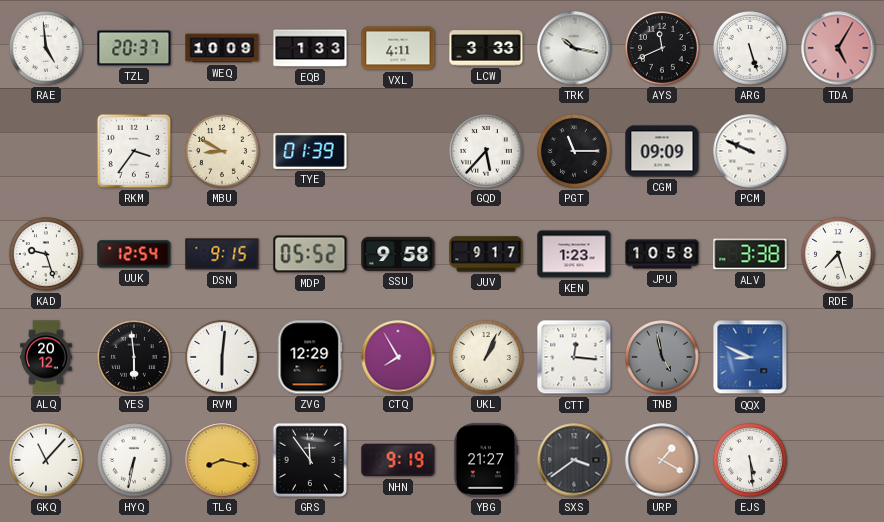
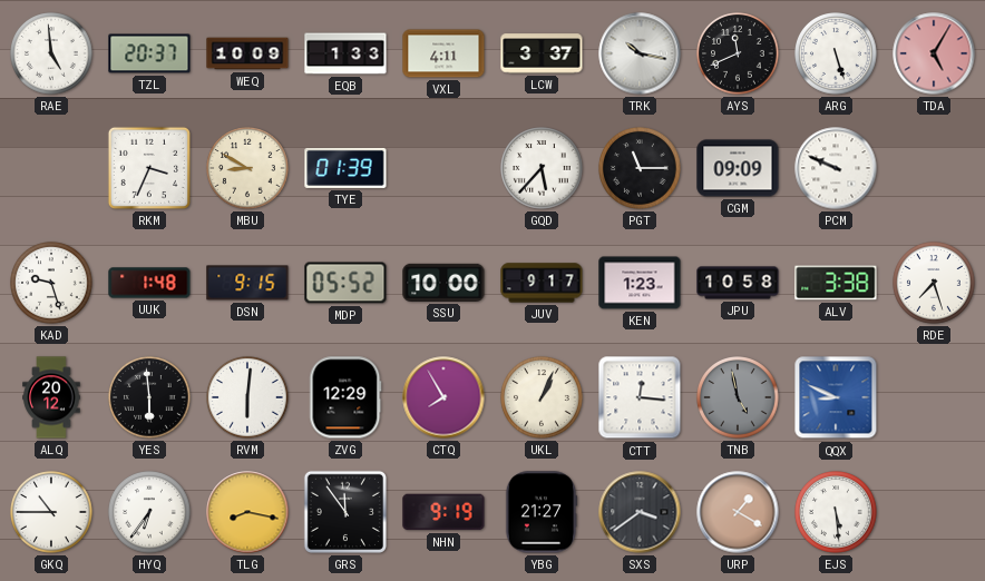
LCW: 3:33 -> 3:37 (542, 53)
RKM: 3:36 -> 3:34 (149, 168)
UUK: 12:54 -> 1:48 (149, 283)
SSU: 9:58 -> 10:00 (443, 283)
GKQ: 11:07 -> 10:45 (51, 512)
HYQ: 6:32 -> 6:36 (149, 512)
